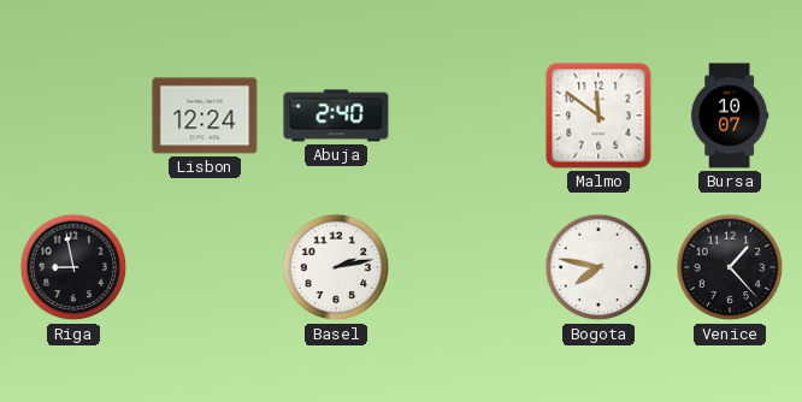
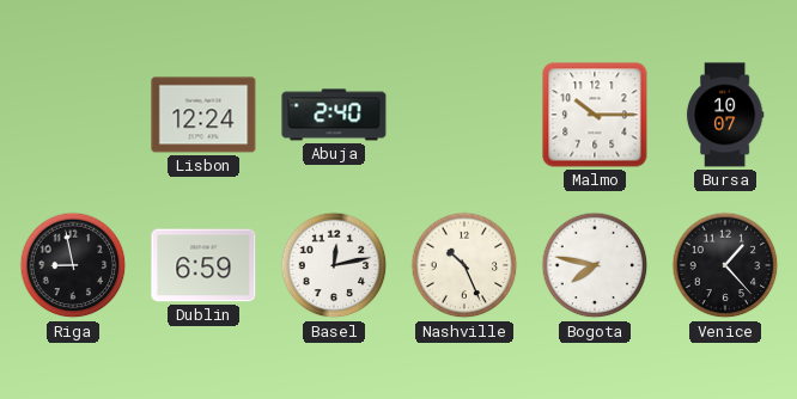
Malmo: 11:51 -> 10:15 (595, 115)
Dublin: none -> 6:59 (203, 265)
Basel: 2:13 -> 12:13 (334, 265)
Nashville: none -> 10:26 (464, 265)
